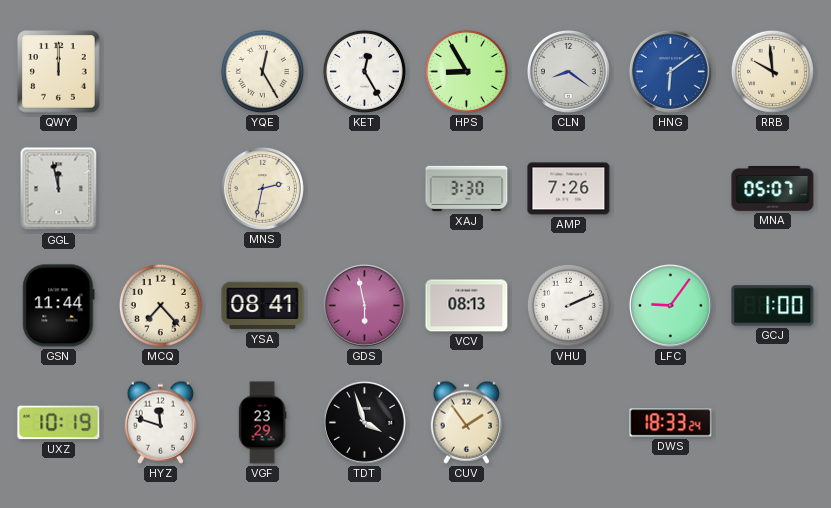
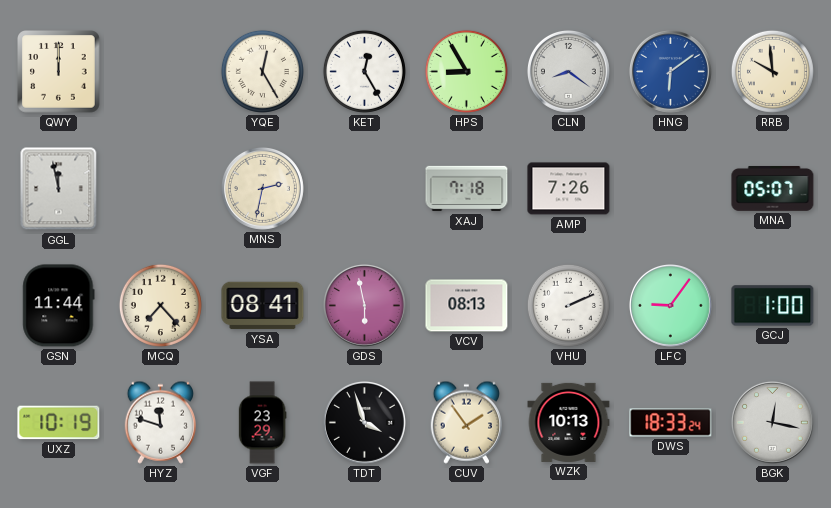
XAJ: 3:30 -> 7:18 (467, 189)
WZK: none -> 10:13 (569, 422)
BGK: none -> 12:17 (772, 422)
